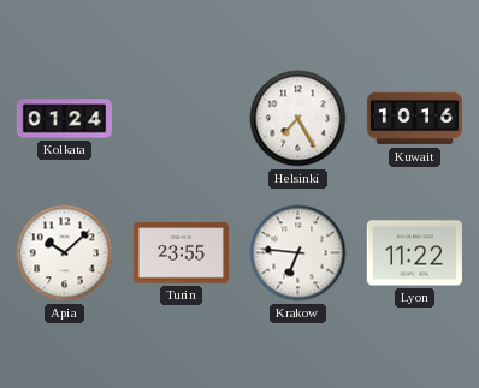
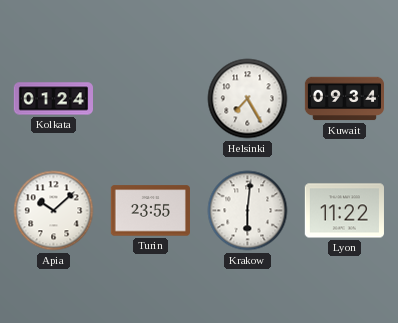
Kuwait: 10:16 -> 09:34 (344, 99)
Krakow: 6:46 -> 6:01 (248, 211)
